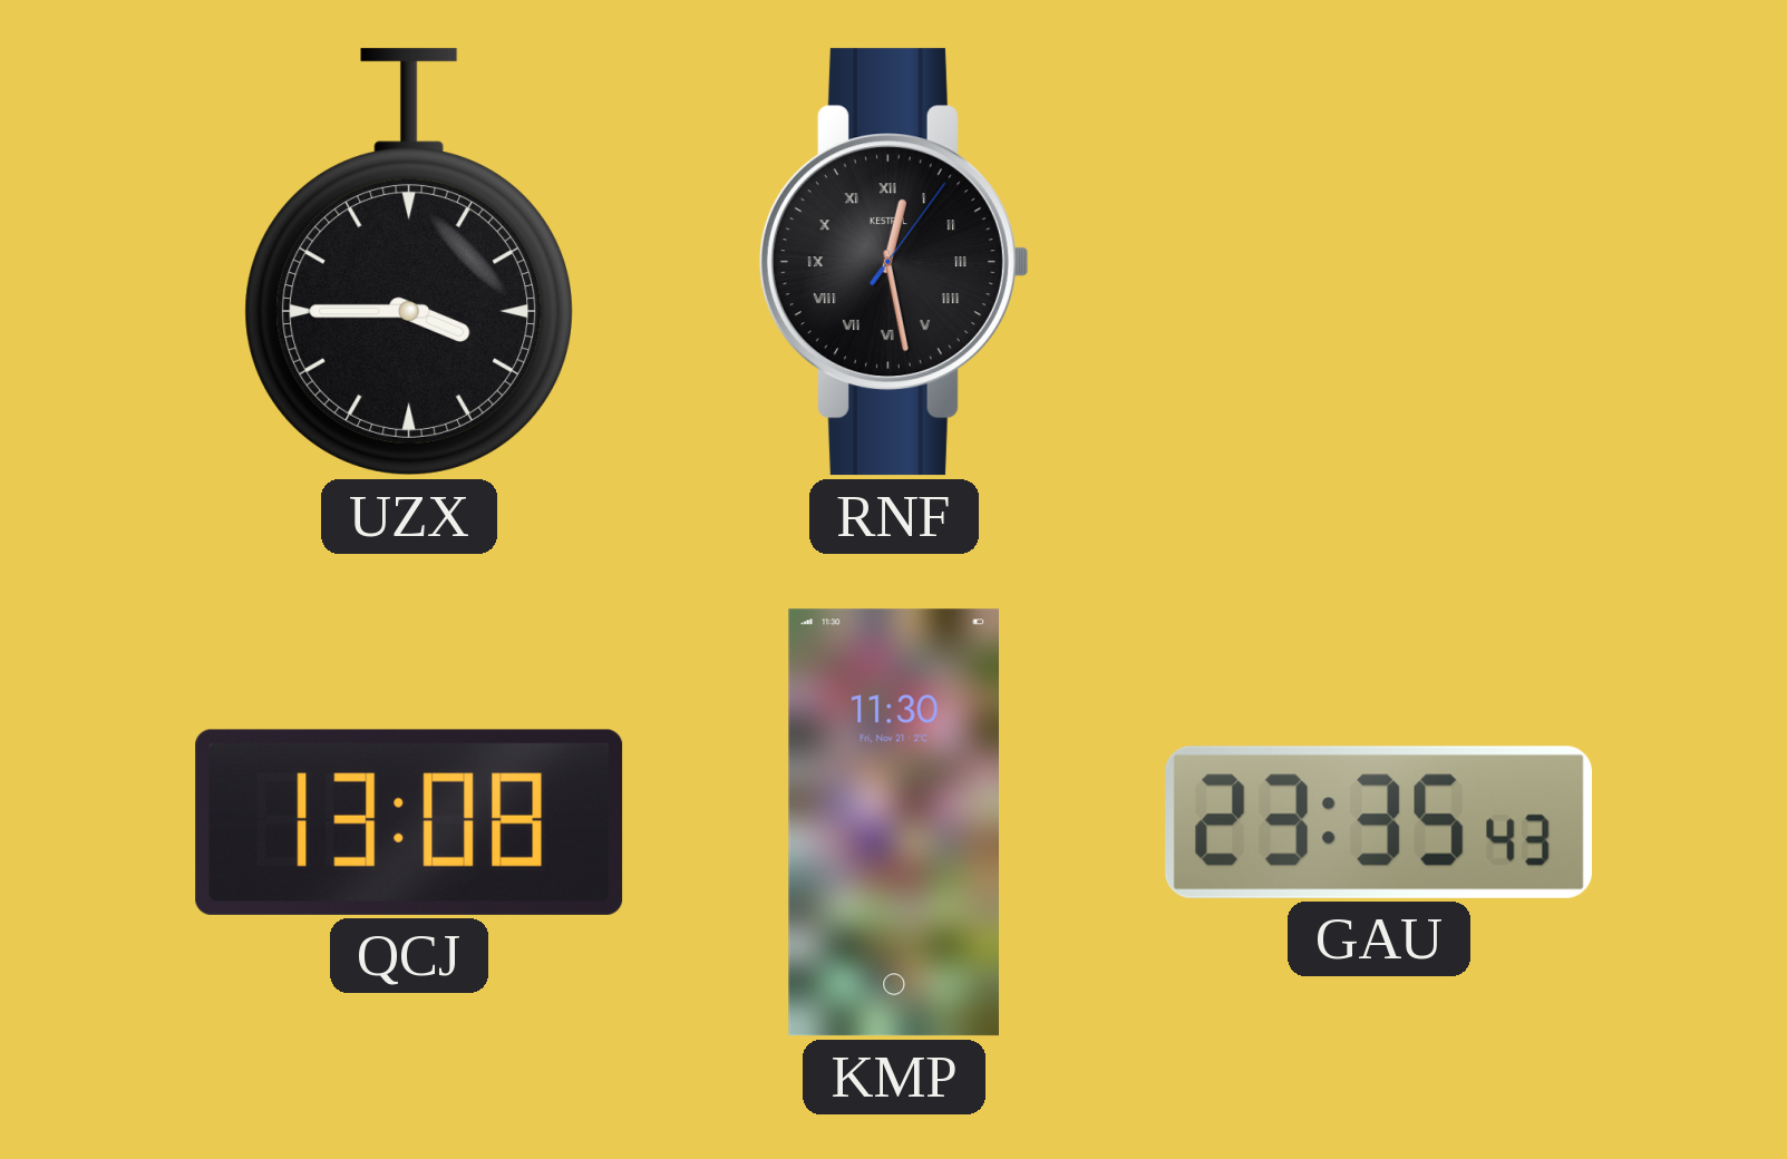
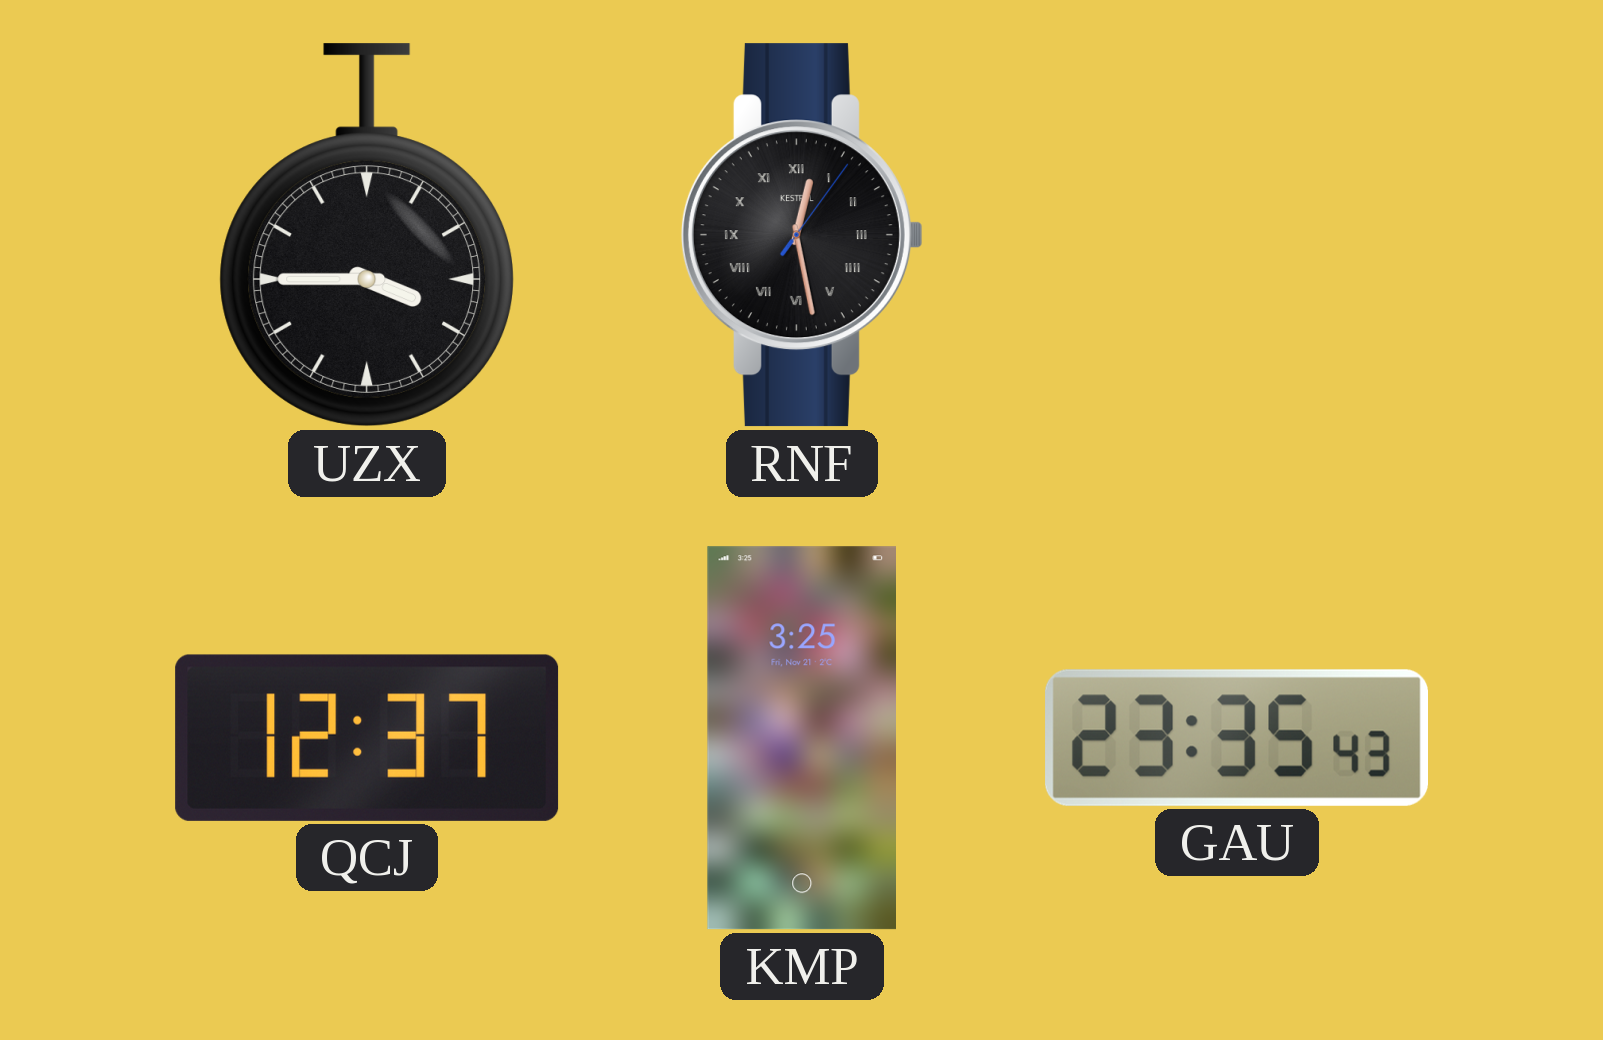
QCJ: 13:08 -> 12:37 (367, 738)
KMP: 11:30 -> 3:25 (801, 738)
